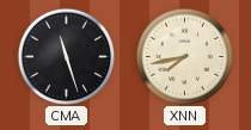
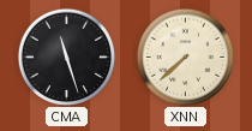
XNN: 7:43 -> 7:38 (185, 56)
